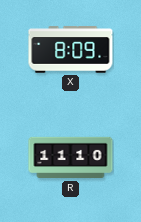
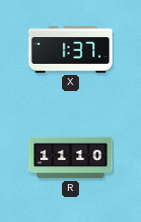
X: 8:09 -> 1:37 (71, 50)
